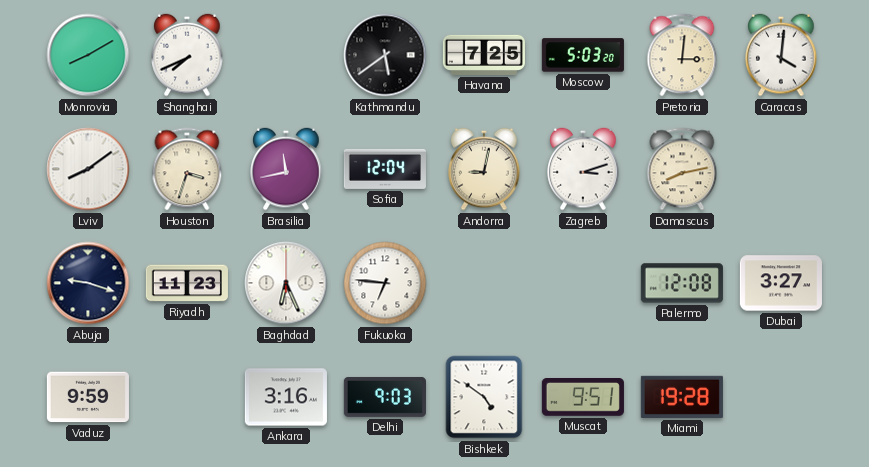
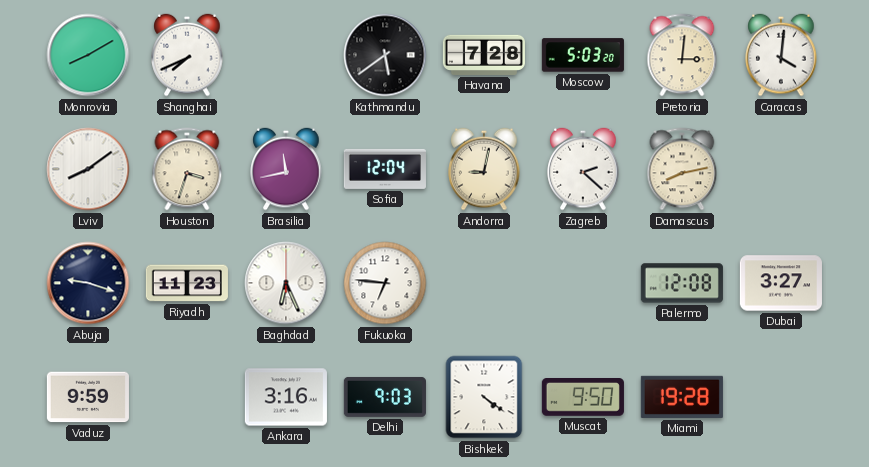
Havana: 7:25 -> 7:28 (484, 55)
Zagreb: 3:12 -> 2:22 (583, 169)
Bishkek: 4:51 -> 4:21 (484, 397)
Muscat: 9:51 -> 9:50 (583, 398)
